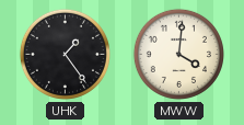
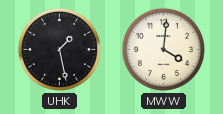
UHK: 1:24 -> 1:28 (59, 49)
